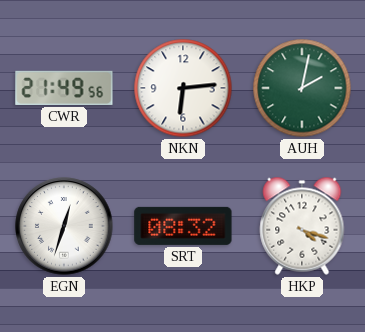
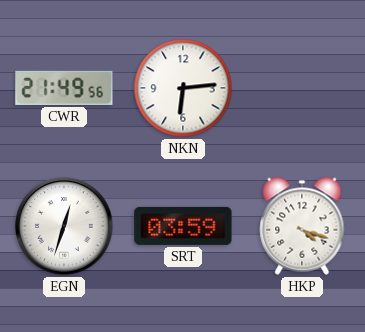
AUH: 2:02 -> none (302, 88)
SRT: 08:32 -> 03:59 (183, 226)
